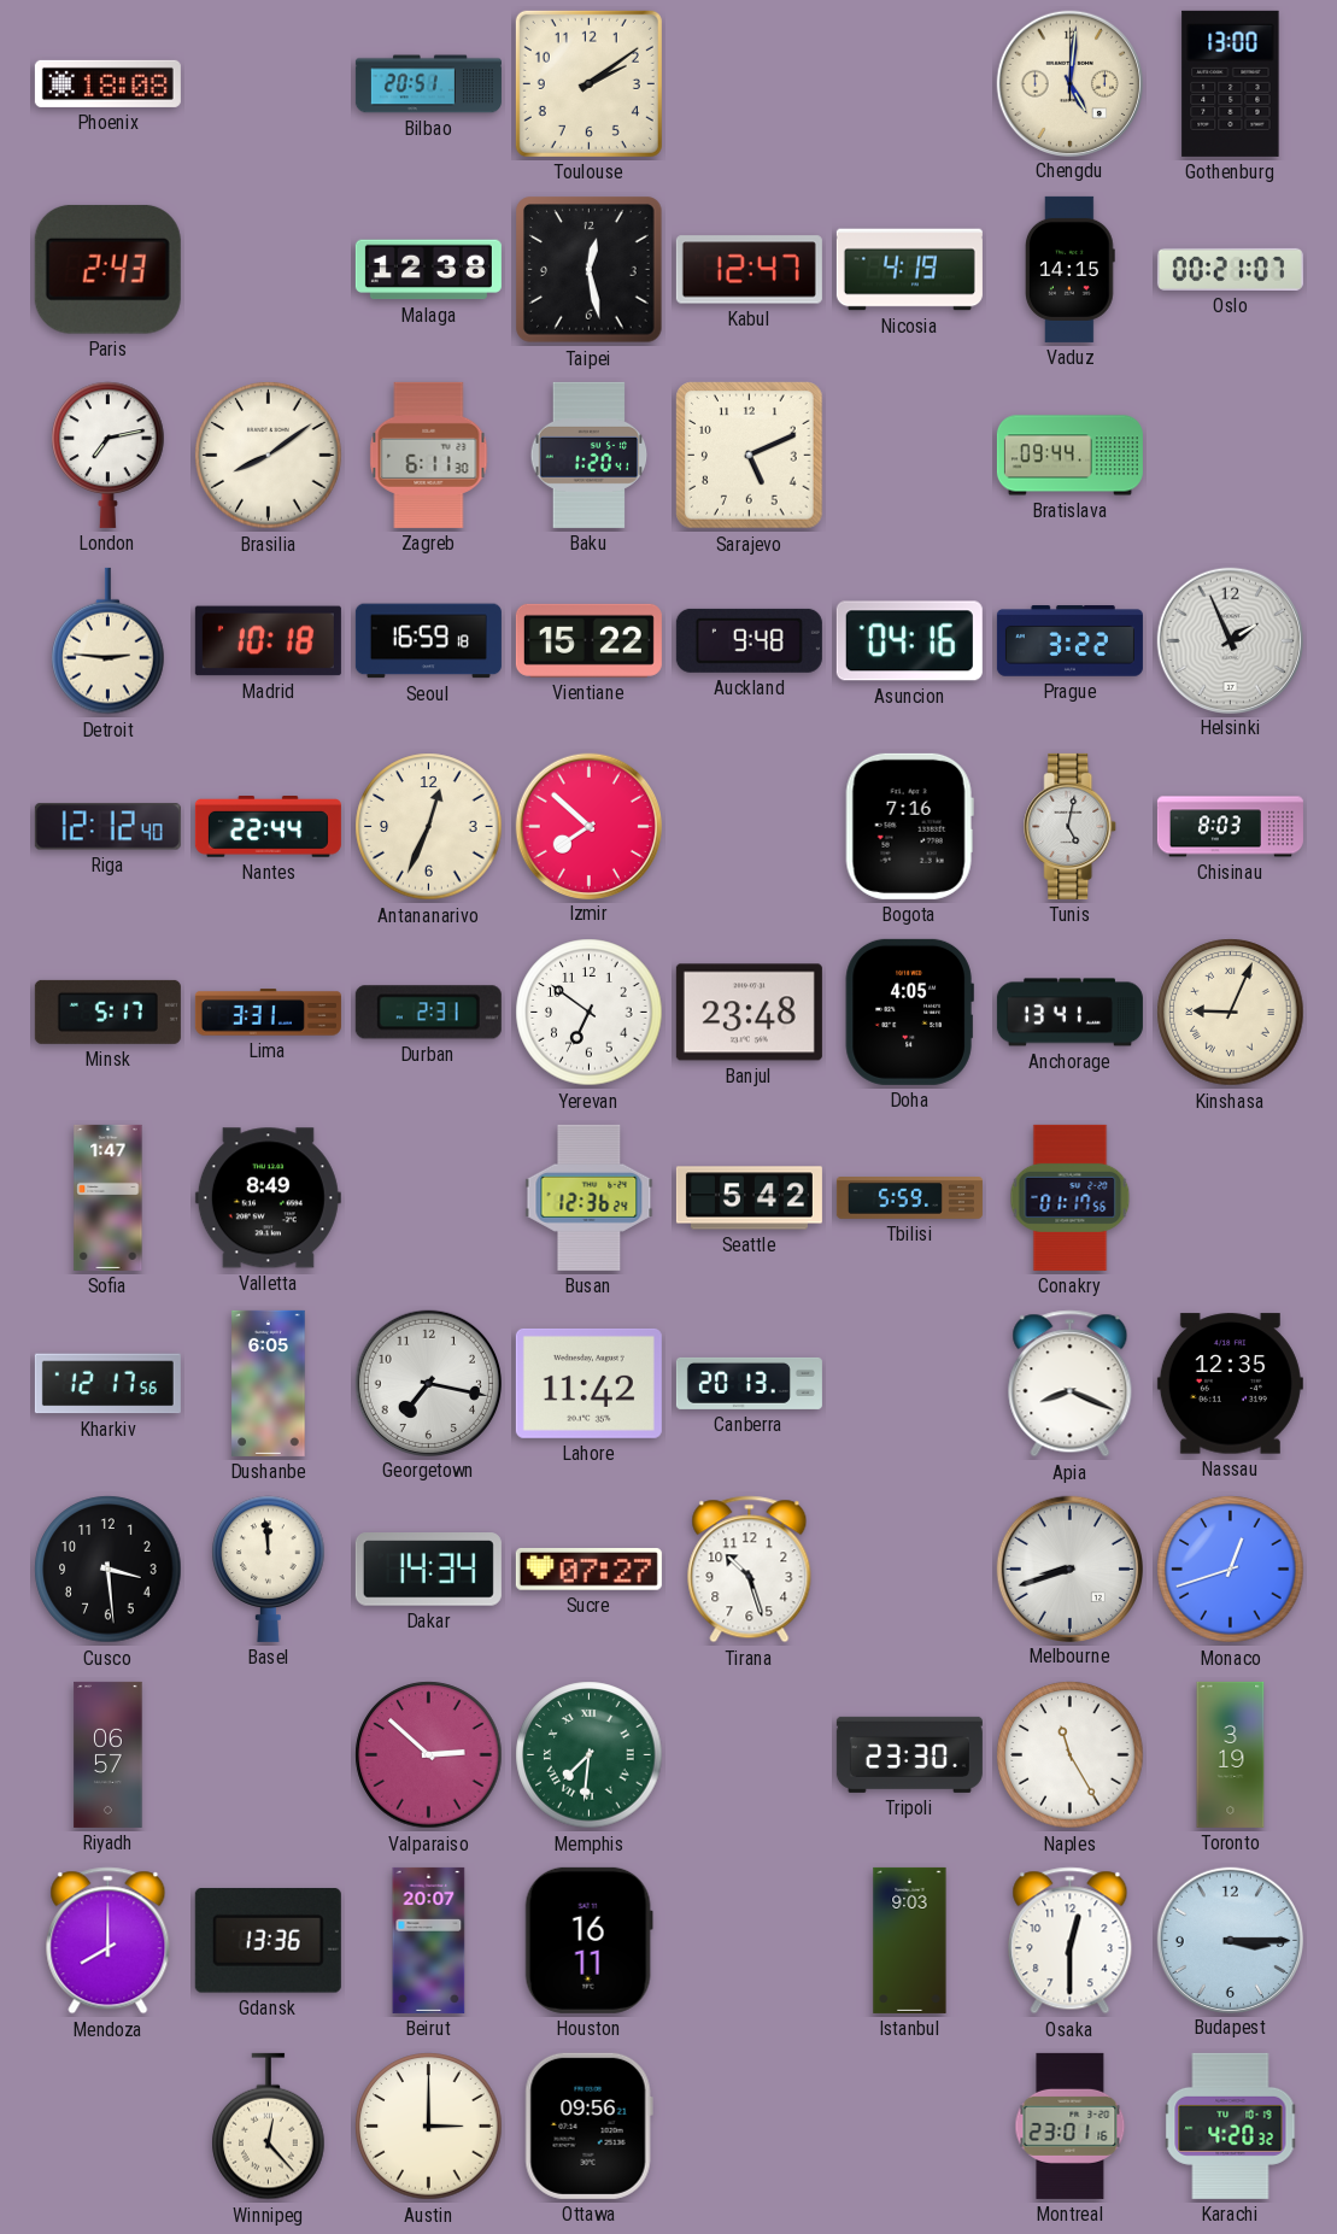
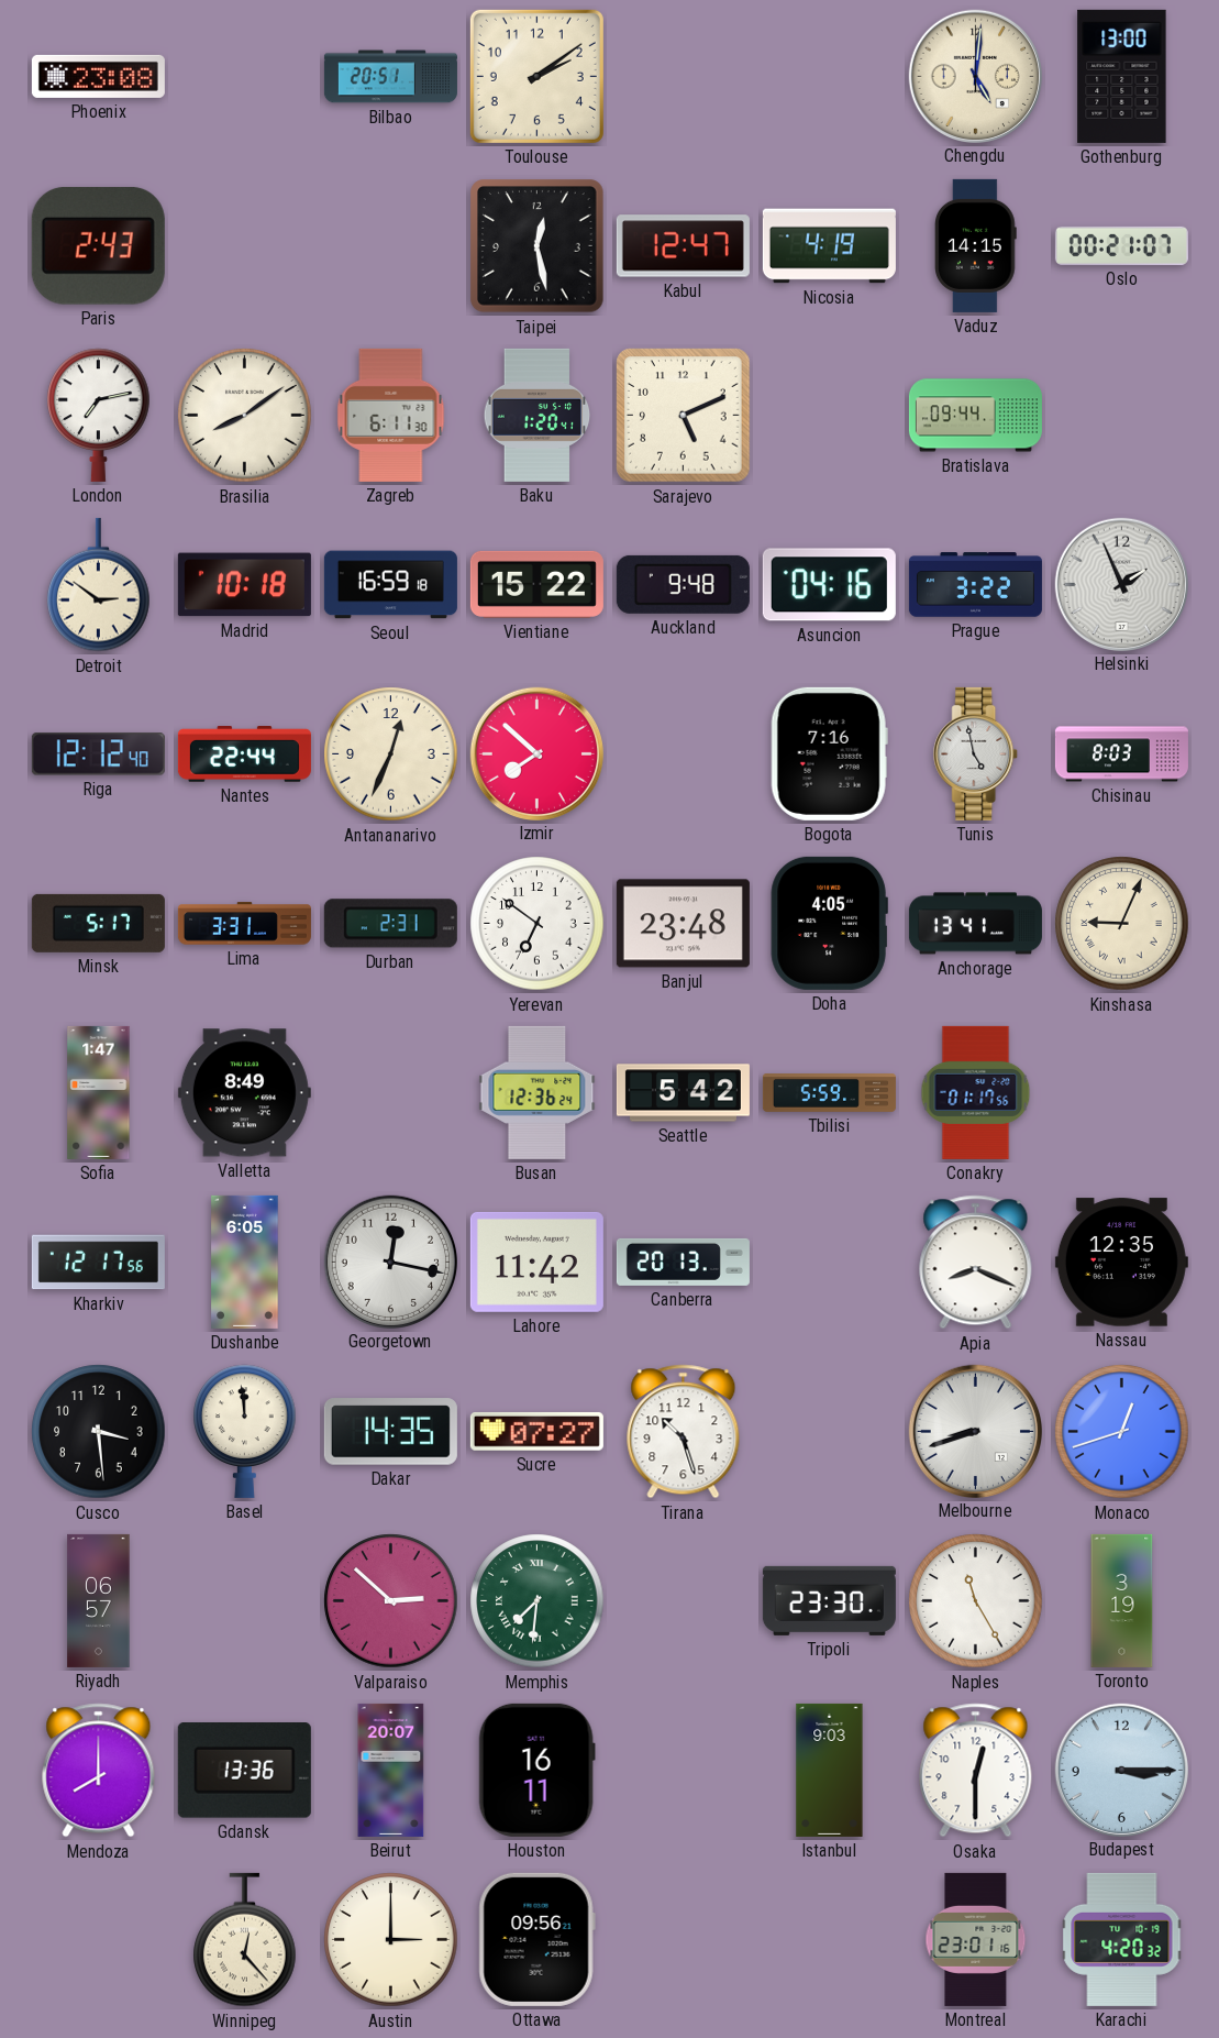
Phoenix: 18:08 -> 23:08 (98, 76)
Malaga: 12:38 -> none (428, 270)
Detroit: 2:46 -> 2:51 (99, 585)
Tunis: 5:02 -> 4:58 (976, 753)
Georgetown: 7:17 -> 12:17 (390, 1262)
Dakar: 14:34 -> 14:35 (390, 1432)
